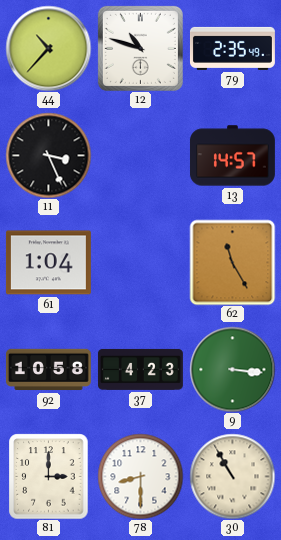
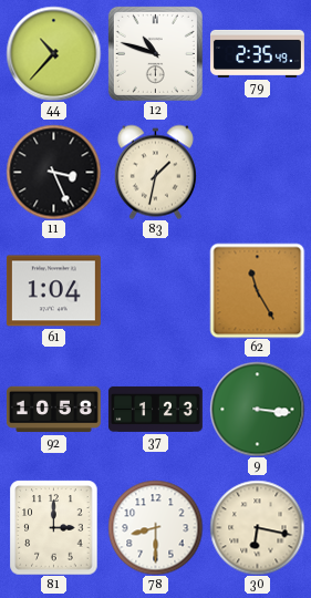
83: none -> 1:32 (155, 172)
13: 14:57 -> none (232, 156)
37: 4:23 -> 1:23 (155, 409)
30: 10:55 -> 6:17 (257, 527)
